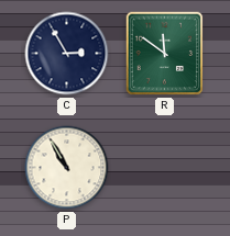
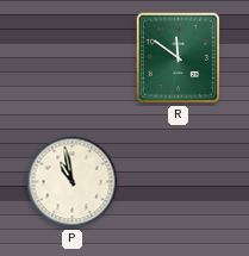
C: 2:55 -> none (67, 54)
P: 10:55 -> 10:58 (73, 182)
